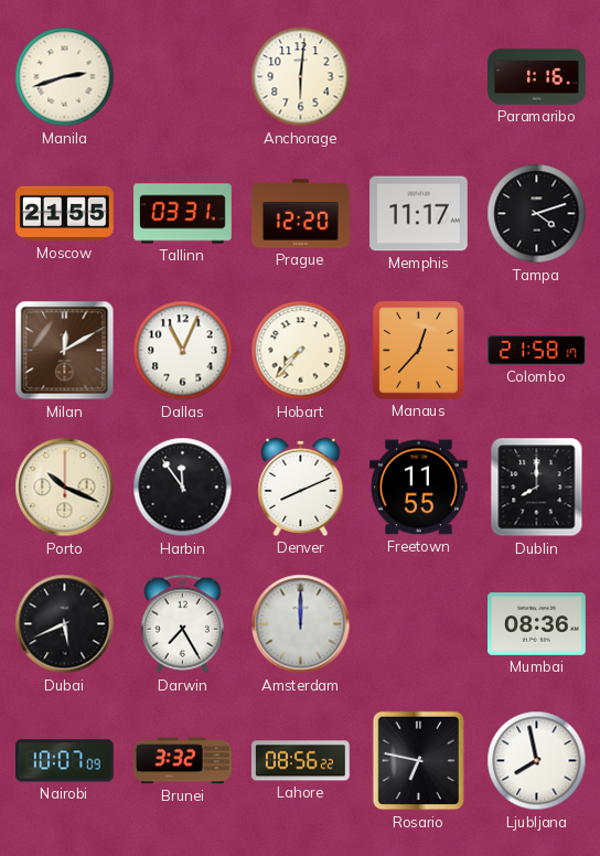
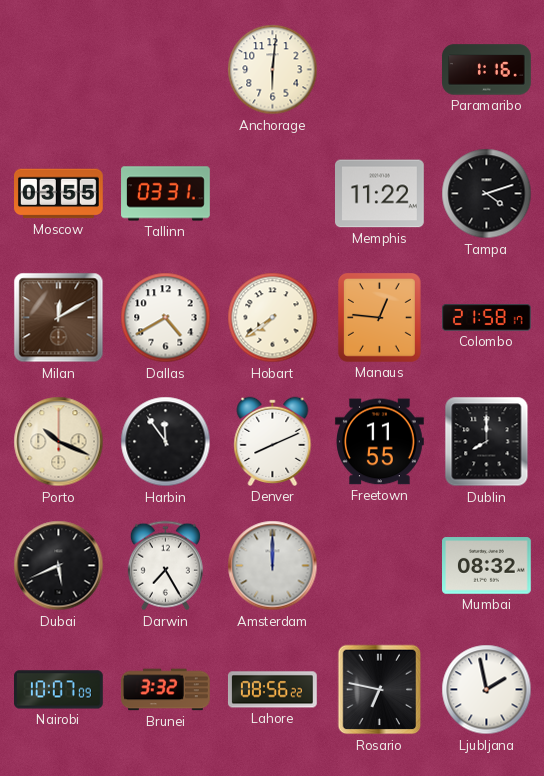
Manila: 2:42 -> none (65, 77)
Moscow: 21:55 -> 03:55 (59, 194)
Prague: 12:20 -> none (301, 214)
Memphis: 11:17 -> 11:22 (380, 194)
Dallas: 11:04 -> 4:40 (166, 318)
Hobart: 7:37 -> 7:39 (273, 318)
Manaus: 12:37 -> 12:46 (379, 318)
Mumbai: 08:36 -> 08:32 (487, 566)
Ljubljana: 7:58 -> 1:58 (487, 690)
